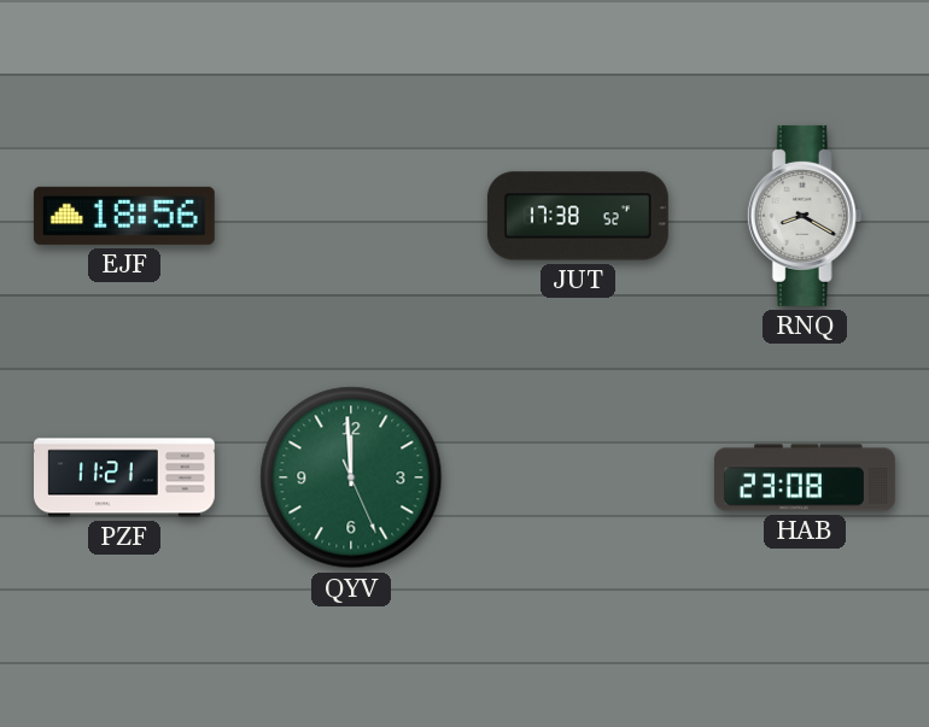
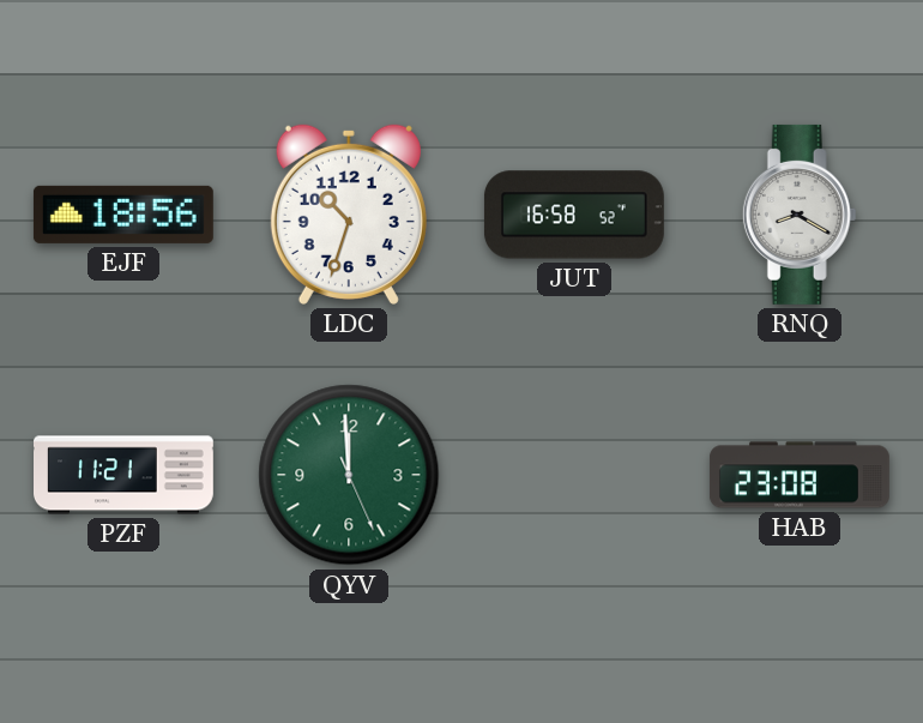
LDC: none -> 10:33 (349, 215)
JUT: 17:38 -> 16:58 (574, 215)
